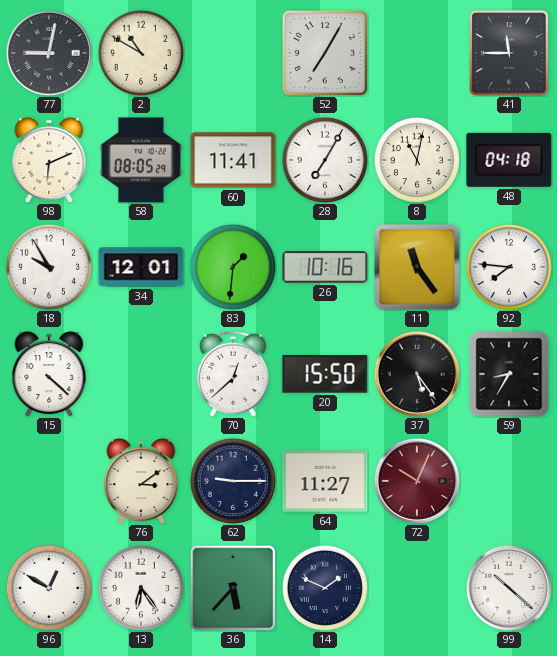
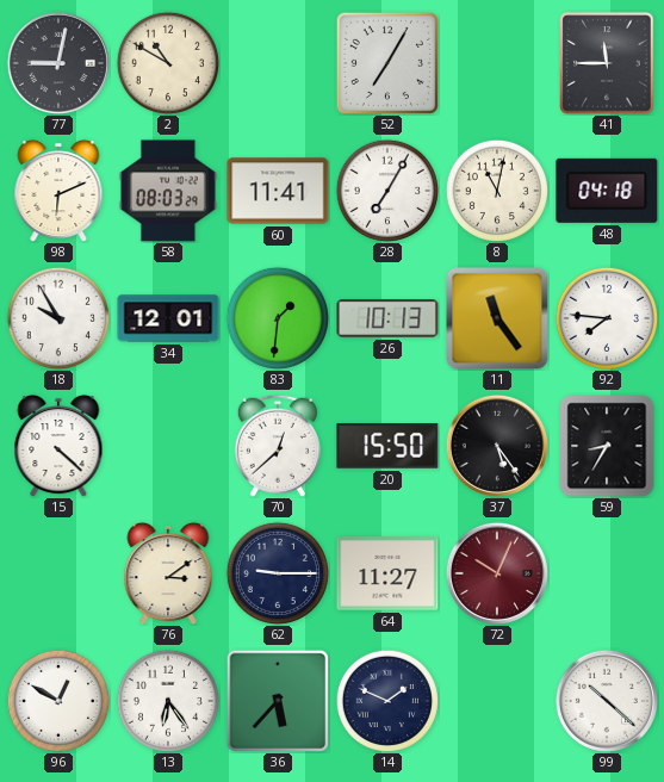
58: 08:05 -> 08:03 (168, 191)
26: 10:16 -> 10:13 (387, 319)
